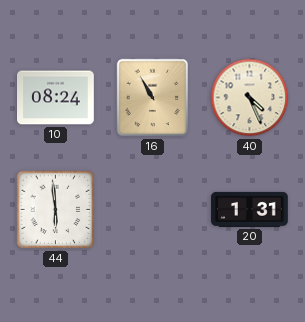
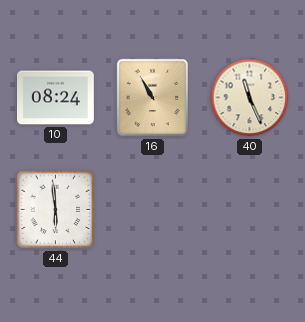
40: 4:26 -> 11:26 (250, 98)
20: 1:31 -> none (250, 209)
